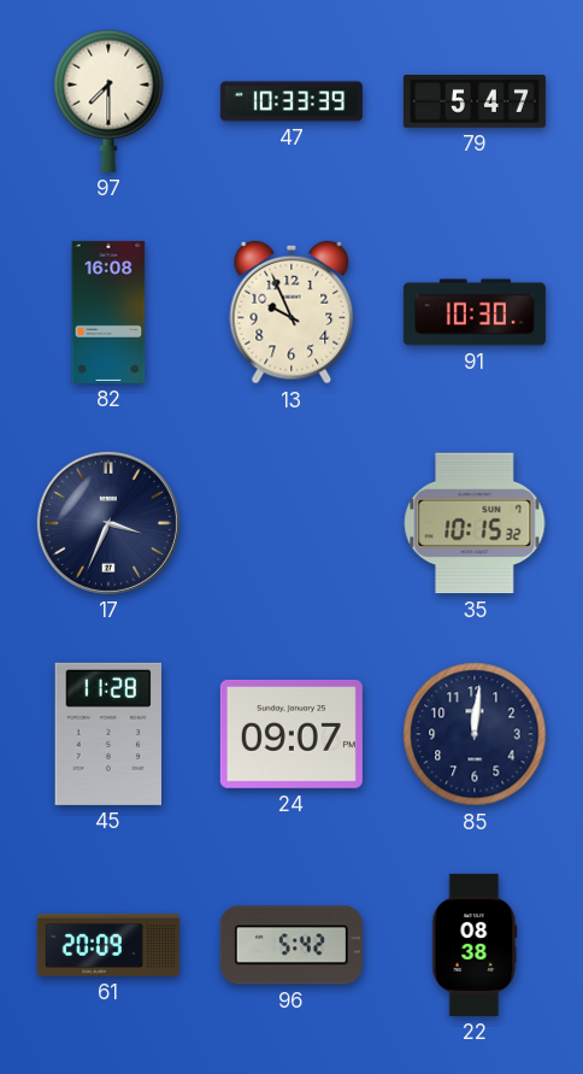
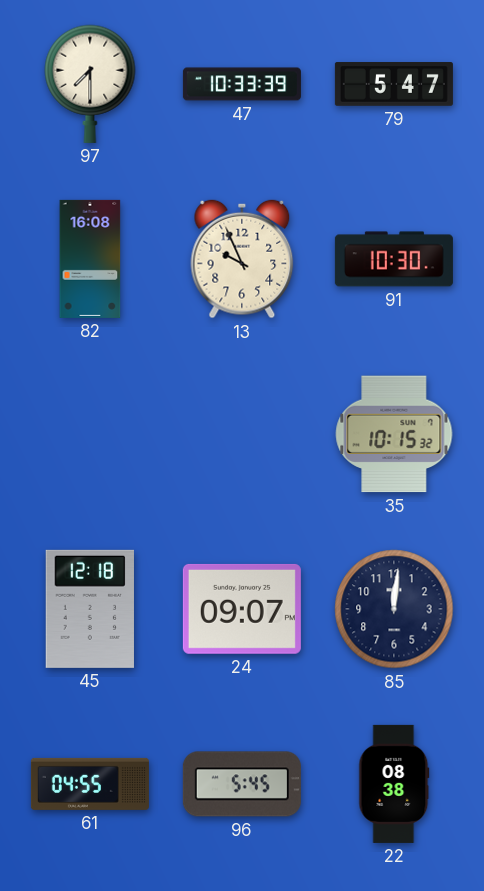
17: 3:34 -> none (108, 523)
45: 11:28 -> 12:18 (90, 609)
61: 20:09 -> 04:55 (90, 784)
96: 5:42 -> 5:45 (242, 784)
